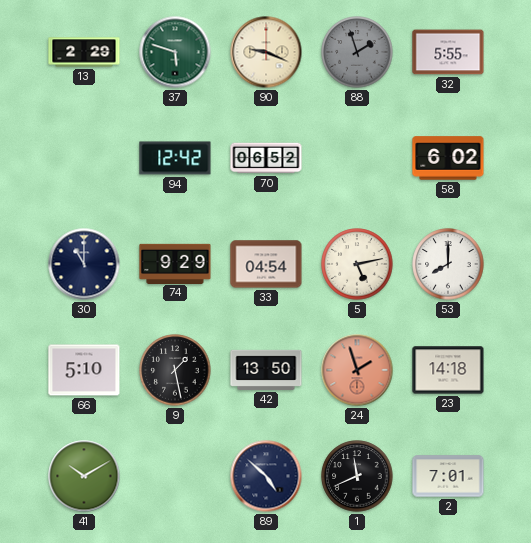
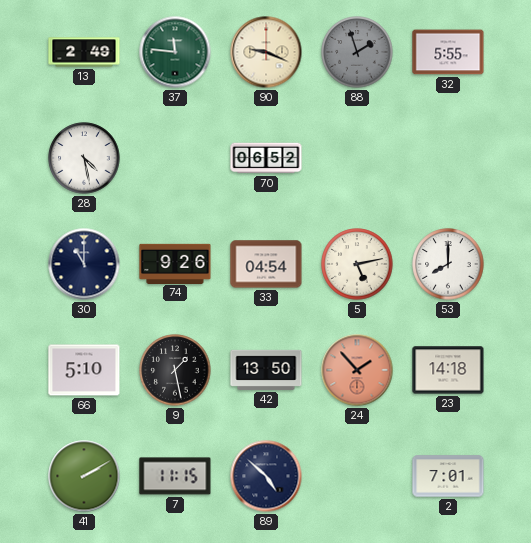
13: 2:29 -> 2:49 (84, 52)
37: 5:48 -> 11:46 (175, 52)
28: none -> 4:28 (84, 158)
94: 12:42 -> none (175, 158)
58: 6:02 -> none (448, 158)
74: 9:29 -> 9:26 (175, 263)
24: 1:57 -> 1:53 (357, 370)
41: 10:10 -> 2:10 (84, 476)
7: none -> 11:15 (175, 476)
1: 11:41 -> none (357, 476)
